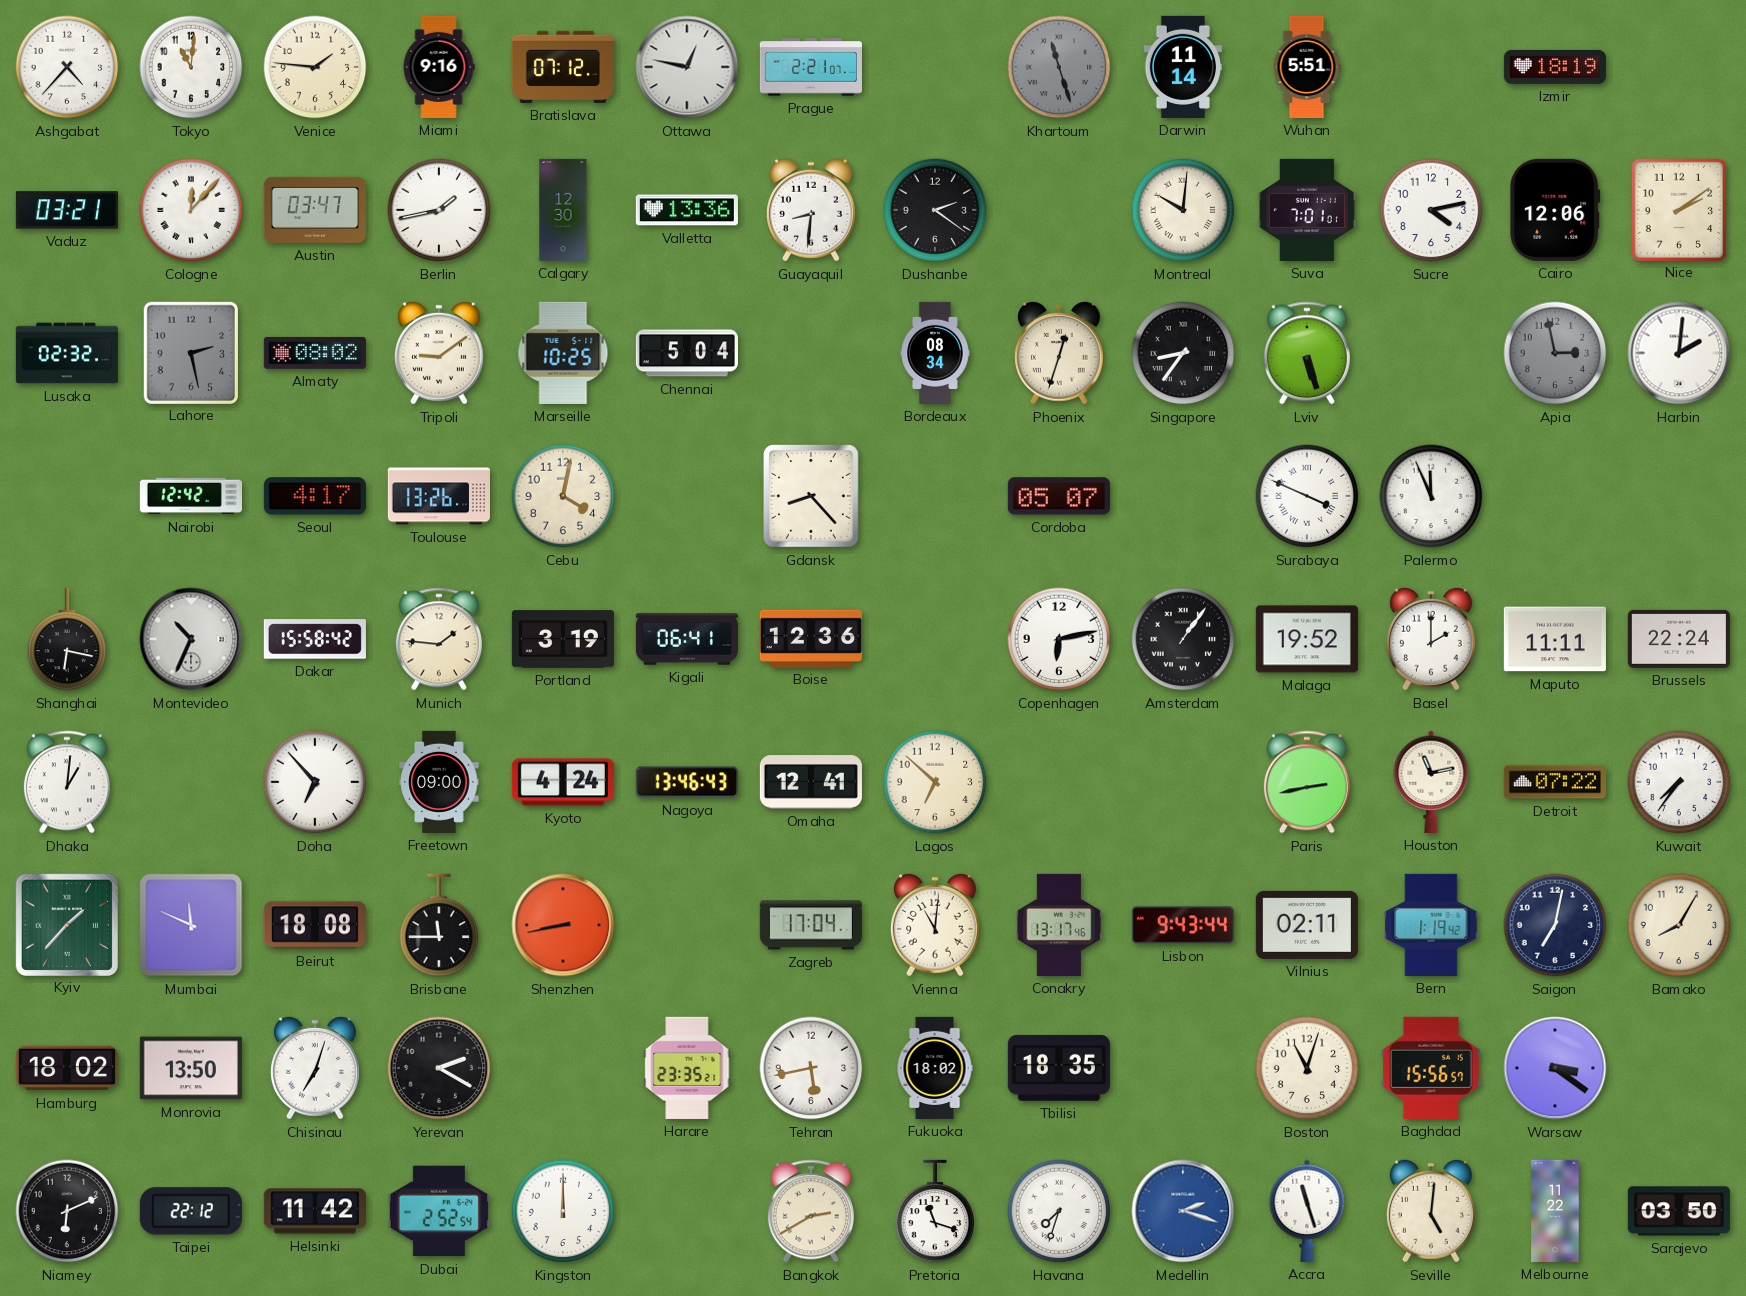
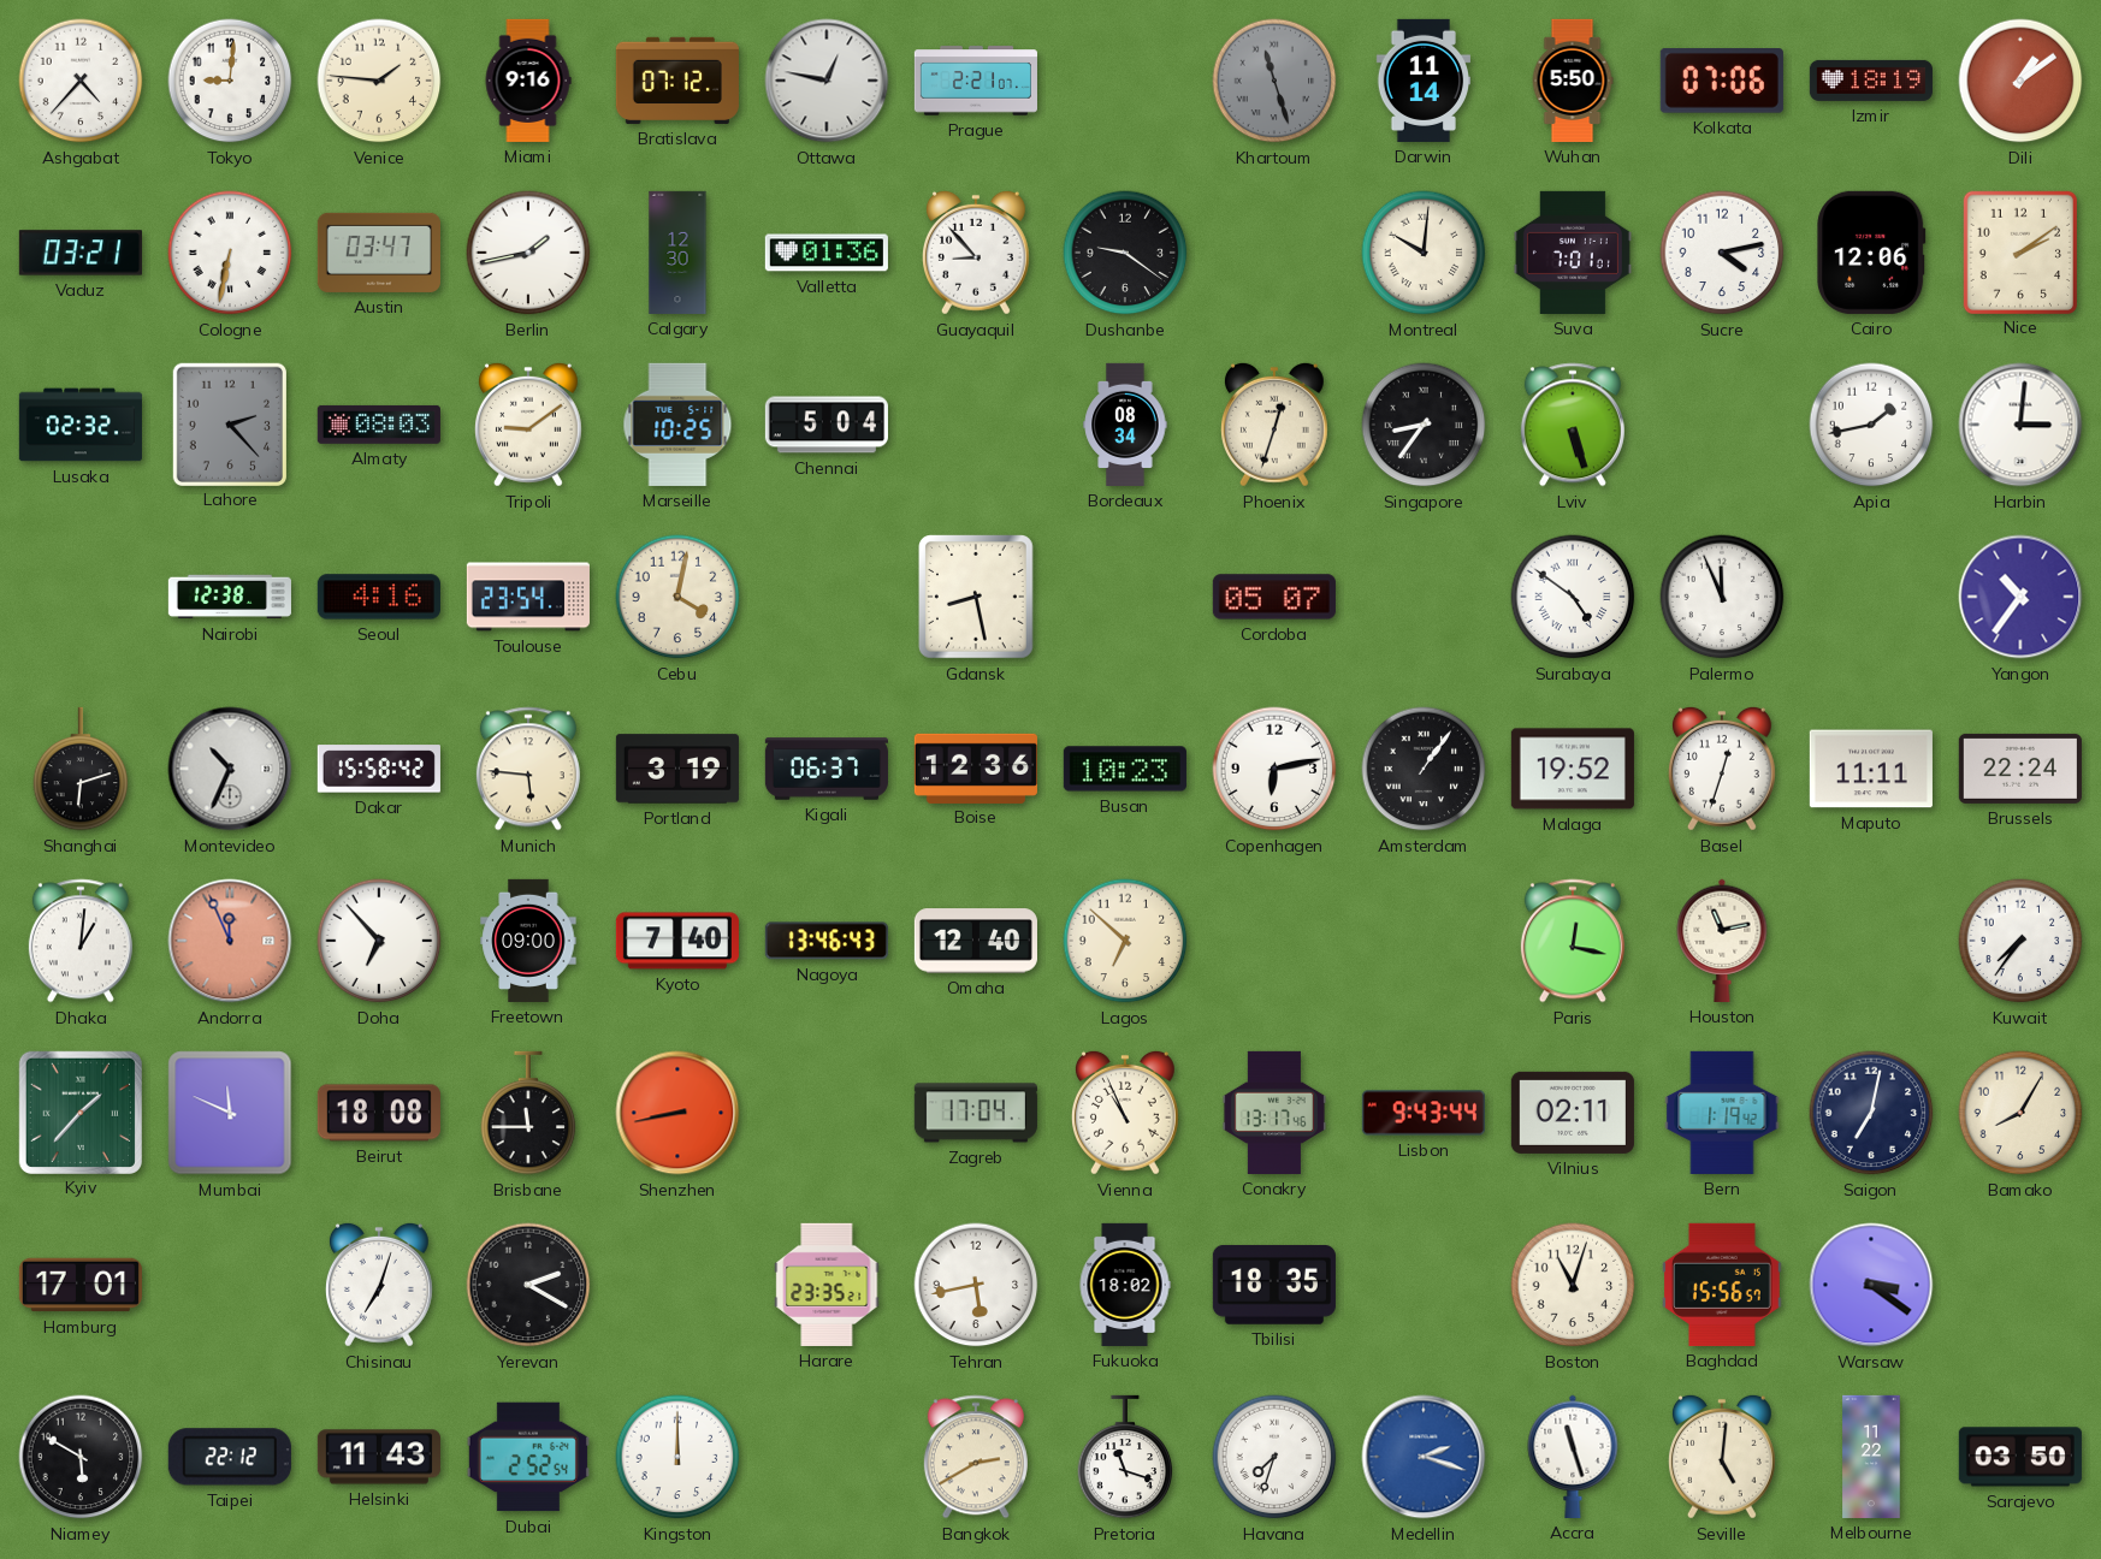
Tokyo: 11:01 -> 9:01 (230, 81)
Wuhan: 5:51 -> 5:50 (1573, 81)
Kolkata: none -> 07:06 (1722, 82)
Dili: none -> 1:09 (2020, 81)
Cologne: 12:07 -> 6:32 (230, 253)
Valletta: 13:36 -> 01:36 (827, 253)
Guayaquil: 8:31 -> 8:53 (976, 253)
Dushanbe: 2:21 -> 9:21 (1125, 253)
Lahore: 2:28 -> 2:23 (229, 423)
Almaty: 08:02 -> 08:03 (379, 425)
Apia: 2:58 -> 1:43 (1871, 425)
Apia dial: grey -> white (1871, 425)
Harbin: 2:01 -> 3:01 (2020, 425)
Nairobi: 12:42 -> 12:38 (230, 597)
Seoul: 4:17 -> 4:16 (379, 597)
Toulouse: 13:26 -> 23:54 (528, 597)
Gdansk: 8:23 -> 8:28 (977, 598)
Surabaya: 3:49 -> 4:51 (1573, 597)
Yangon: none -> 10:36 (2020, 597)
Shanghai: 6:17 -> 6:12 (81, 769)
Munich: 1:46 -> 5:46 (528, 769)
Kigali: 06:41 -> 06:37 (827, 769)
Busan: none -> 10:23 (1125, 769)
Basel: 2:00 -> 12:33 (1722, 769)
Andorra: none -> 11:56 (230, 941)
Kyoto: 4:24 -> 7:40 (677, 941)
Omaha: 12:41 -> 12:40 (976, 941)
Paris: 2:43 -> 12:17 (1573, 941)
Detroit: 07:22 -> none (1555, 782)
Vienna: 11:01 -> 10:56 (1125, 1113)
Hamburg: 18:02 -> 17:01 (81, 1285)
Monrovia: 13:50 -> none (191, 1068)
Niamey: 6:11 -> 5:50 (81, 1457)
Helsinki: 11:42 -> 11:43 (379, 1457)
